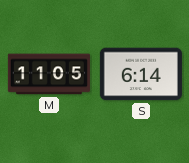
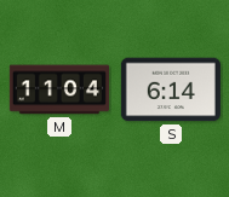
M: 11:05 -> 11:04 (59, 89)
